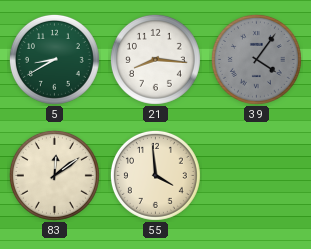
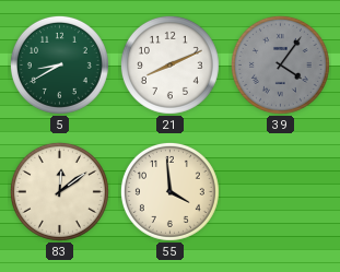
21: 8:16 -> 8:11 (169, 64)
